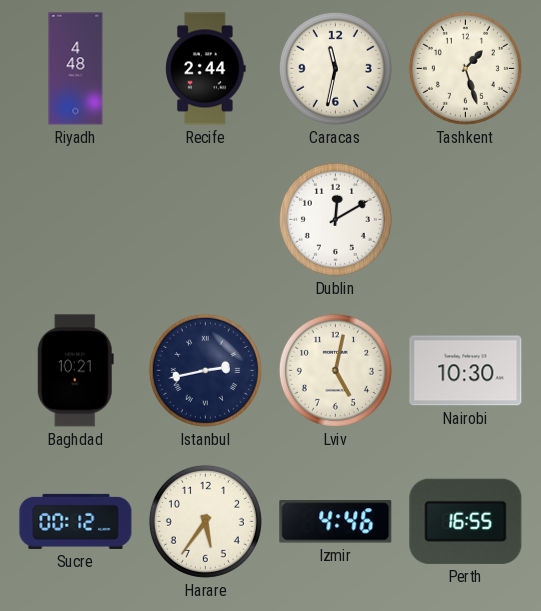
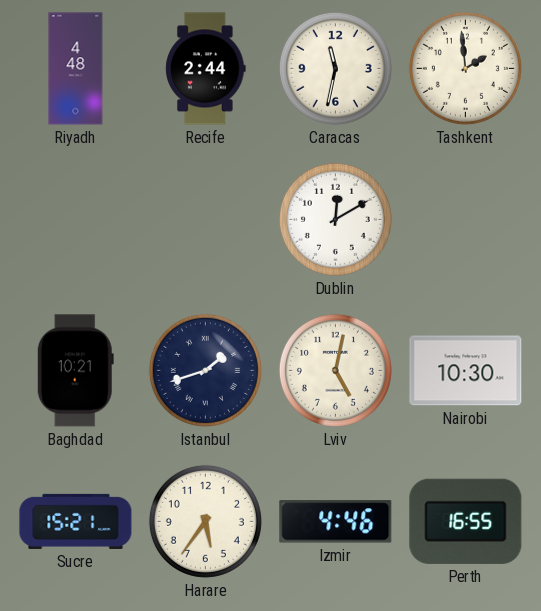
Tashkent: 1:27 -> 1:59 (465, 68)
Istanbul: 2:43 -> 1:42 (205, 370)
Sucre: 00:12 -> 15:21 (76, 521)
